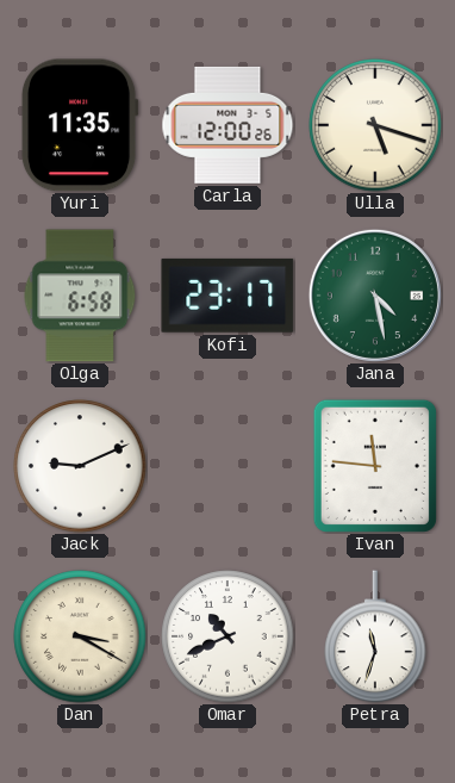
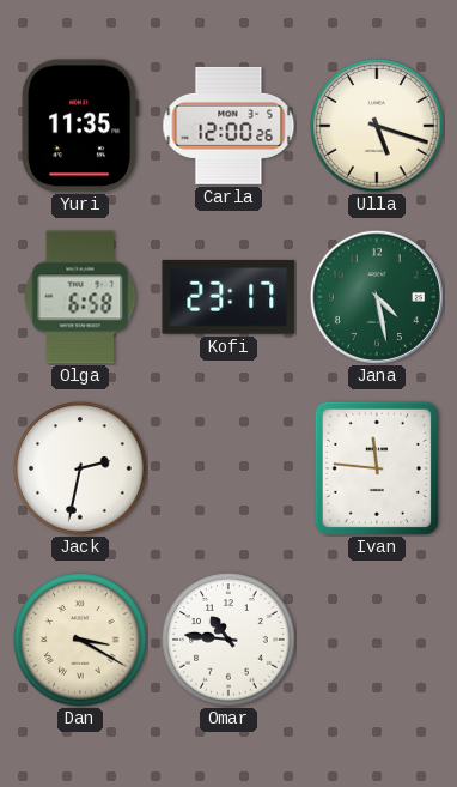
Jack: 9:11 -> 2:32 (80, 468)
Omar: 10:41 -> 10:46 (228, 640)
Petra: 11:33 -> none (375, 636)
